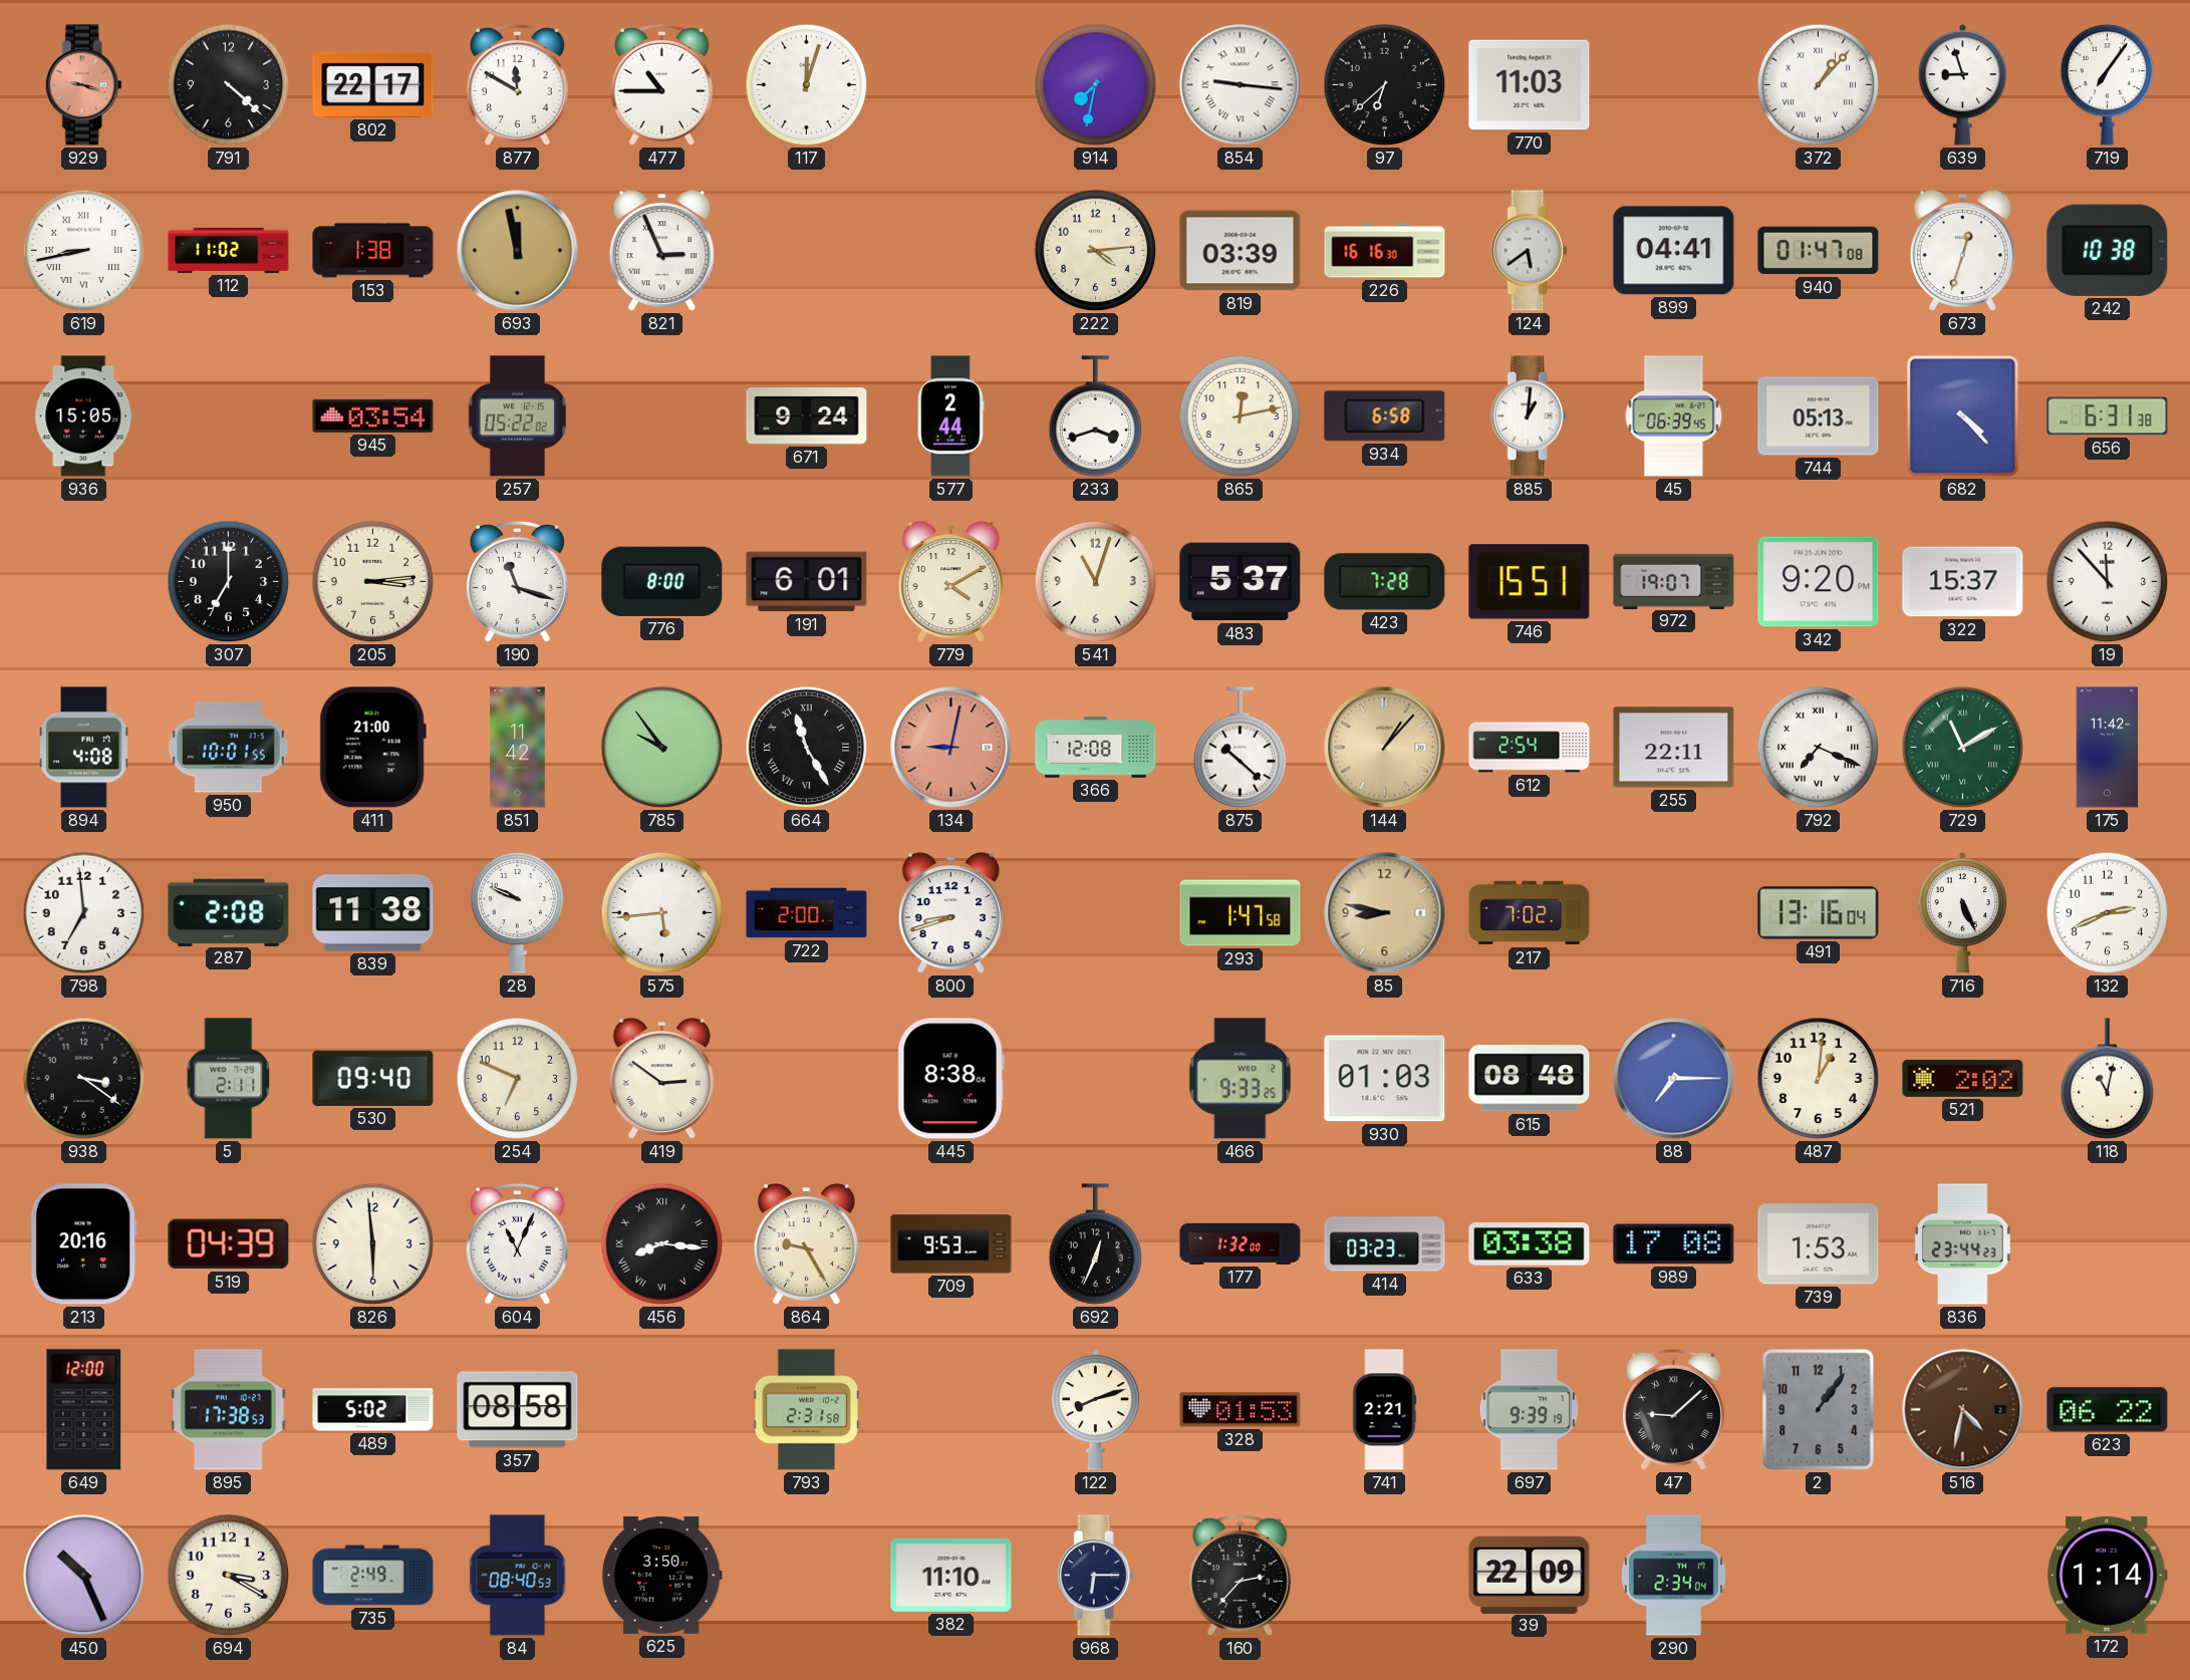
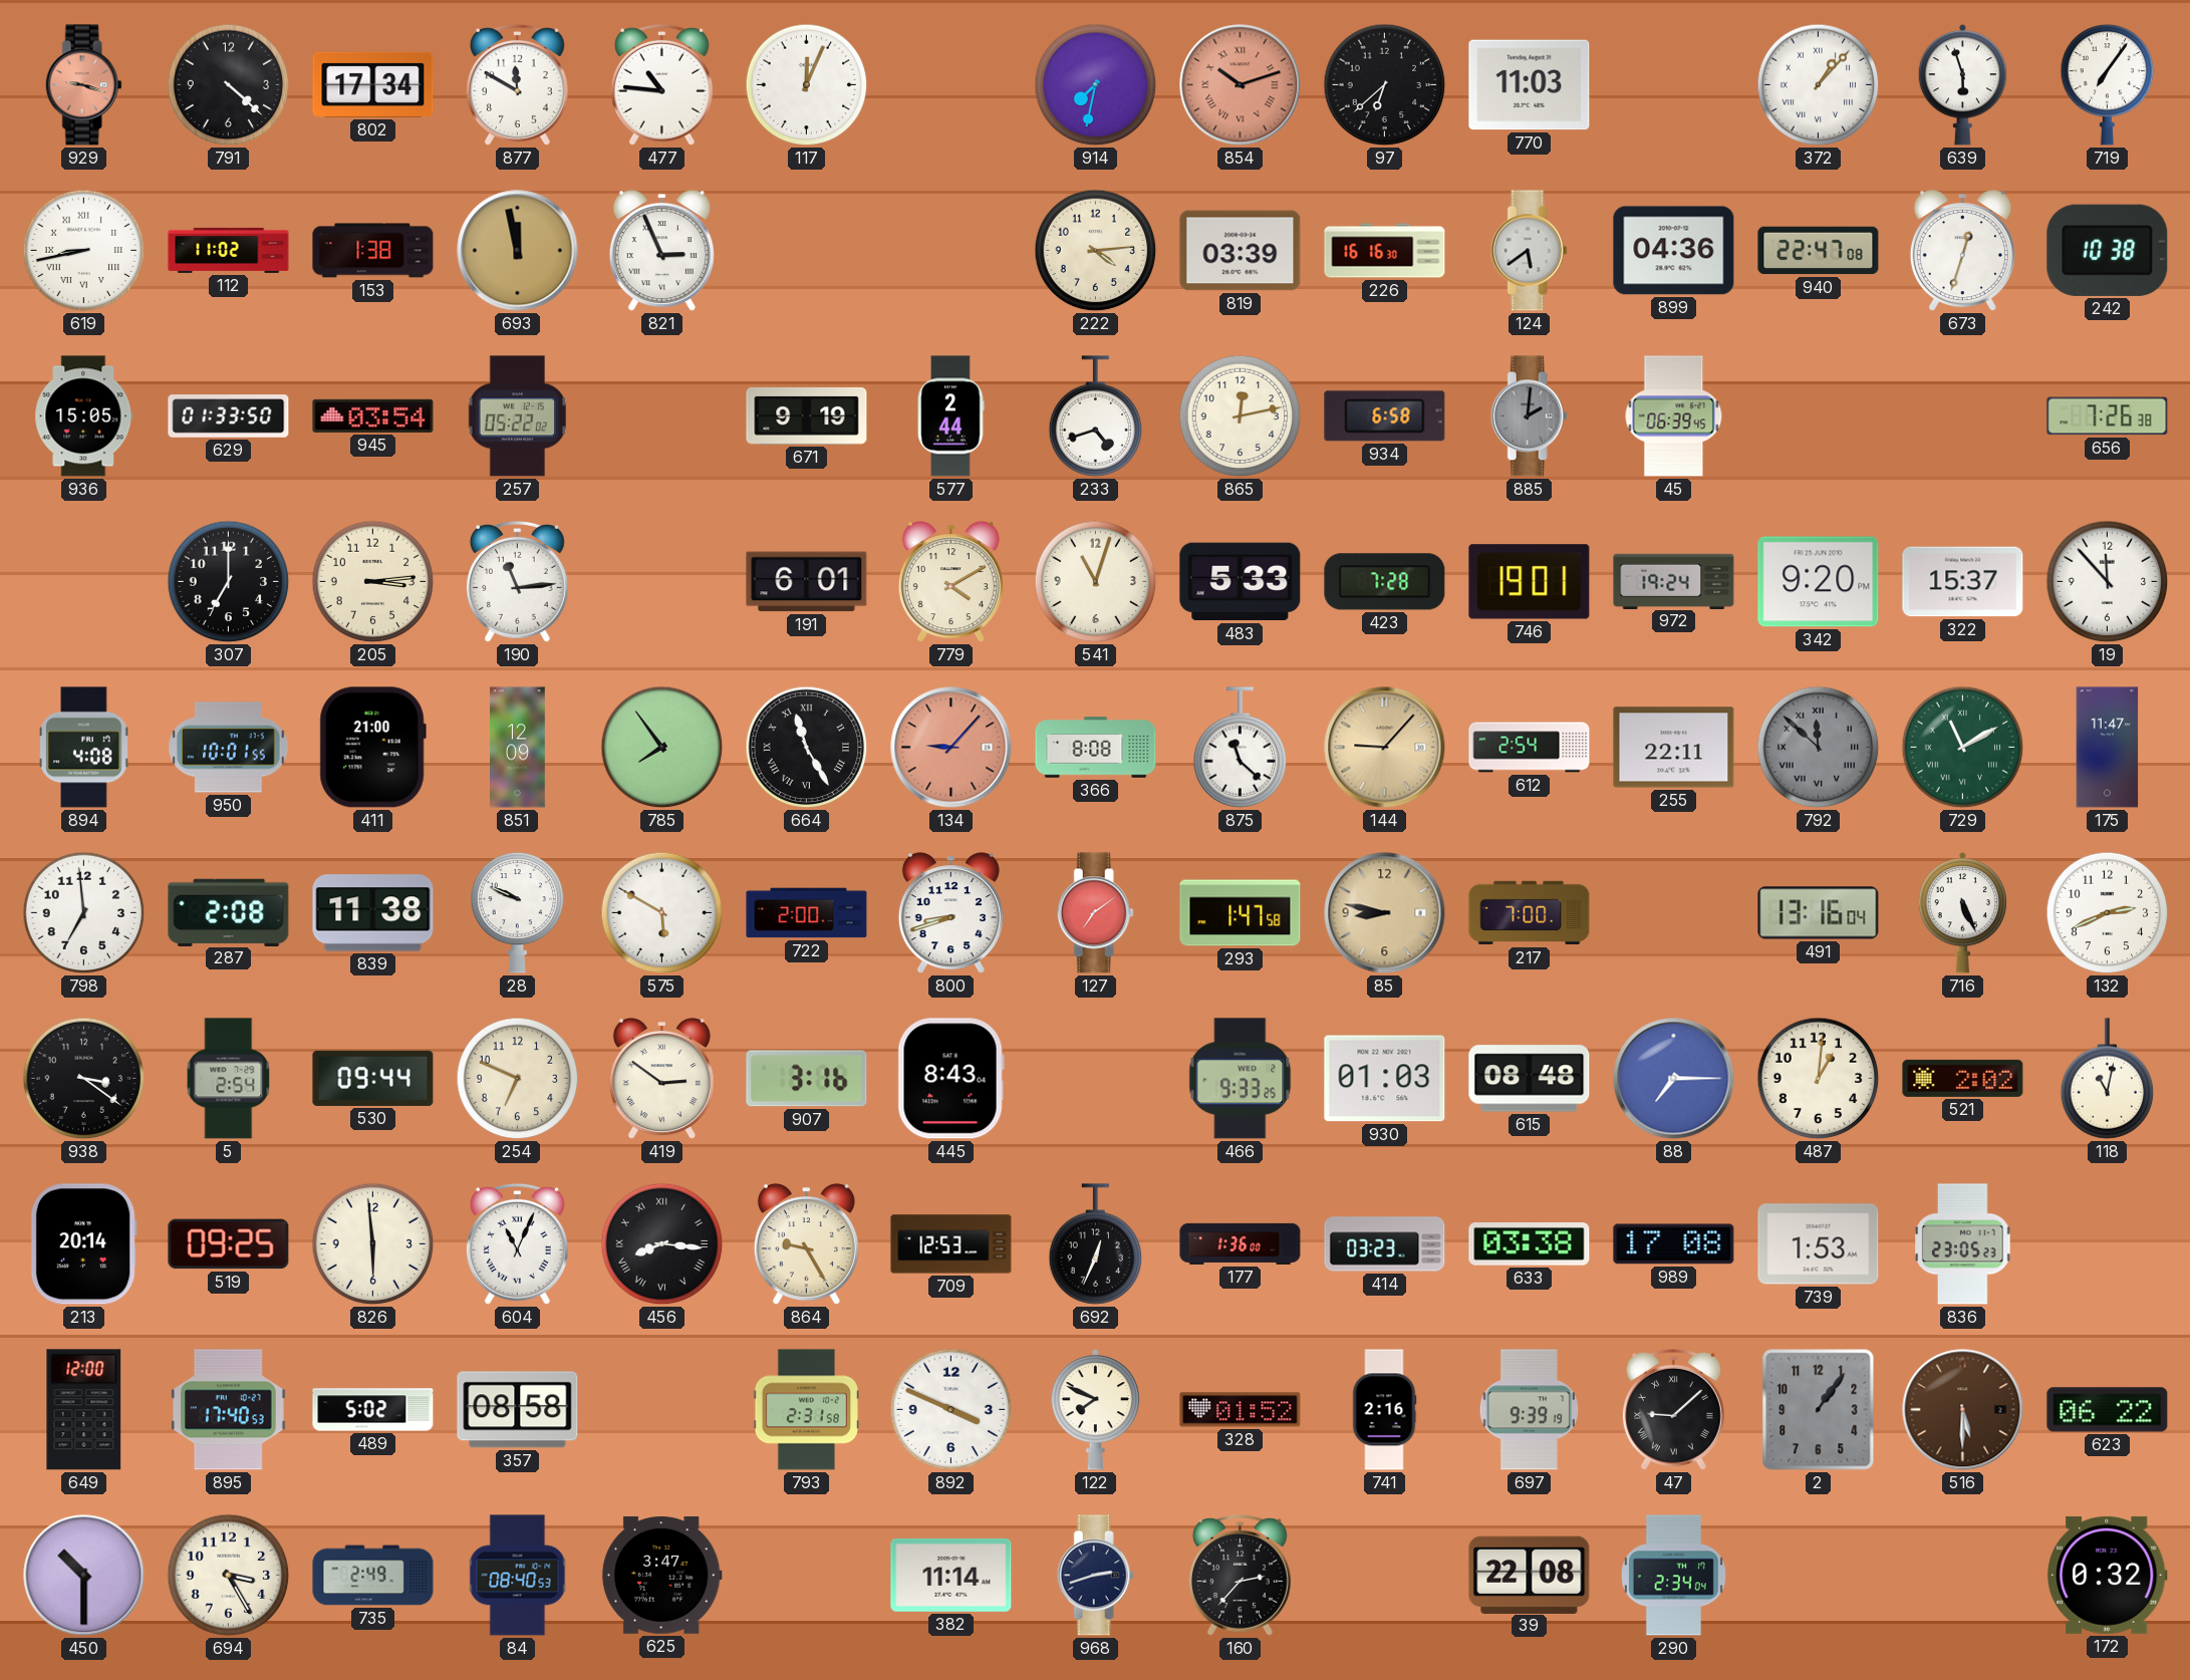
802: 22:17 -> 17:34 (373, 84)
477: 10:45 -> 10:46 (661, 84)
117: 12:03 -> 12:04 (807, 85)
854: 9:16 -> 10:12 (1241, 85)
854 dial: white -> salmon (1241, 85)
639: 8:57 -> 5:57 (1963, 84)
899: 04:41 -> 04:36 (1674, 251)
940: 01:47 -> 22:47 (1819, 251)
629: none -> 01:33 (229, 416)
671: 9:24 -> 9:19 (807, 415)
233: 3:42 -> 4:42 (1096, 416)
885: 1:01 -> 2:01 (1529, 416)
885 dial: white -> grey (1529, 416)
744: 05:13 -> none (1819, 416)
682: 4:23 -> none (1963, 416)
656: 6:31 -> 7:26 (2108, 416)
190: 11:18 -> 11:14 (517, 581)
776: 8:00 -> none (662, 581)
483: 5:37 -> 5:33 (1241, 582)
746: 15:51 -> 19:01 (1530, 582)
972: 19:07 -> 19:24 (1674, 581)
851: 11:42 -> 12:09 (518, 748)
785: 9:54 -> 7:54 (662, 748)
134: 9:02 -> 9:07 (951, 748)
366: 12:08 -> 8:08 (1096, 748)
875: 10:22 -> 11:22 (1241, 748)
144: 1:07 -> 9:07 (1385, 748)
792: 7:19 -> 11:52 (1819, 748)
792 dial: white -> grey (1819, 748)
175: 11:42 -> 11:47 (2108, 748)
575: 5:44 -> 5:50 (662, 913)
127: none -> 7:09 (1095, 913)
217: 7:02 -> 7:00 (1530, 913)
5: 2:11 -> 2:54 (229, 1079)
530: 09:40 -> 09:44 (373, 1078)
907: none -> 3:16 (807, 1079)
445: 8:38 -> 8:43 (950, 1079)
213: 20:16 -> 20:14 (83, 1244)
519: 04:39 -> 09:25 (229, 1244)
709: 9:53 -> 12:53 (951, 1244)
177: 1:32 -> 1:36 (1241, 1243)
836: 23:44 -> 23:05 (1963, 1244)
895: 17:38 -> 17:40 (228, 1410)
892: none -> 3:49 (951, 1410)
122: 8:12 -> 7:49 (1096, 1409)
328: 01:53 -> 01:52 (1241, 1410)
741: 2:21 -> 2:16 (1384, 1410)
516: 4:32 -> 5:30 (1963, 1410)
450: 10:26 -> 10:30 (84, 1576)
694: 3:20 -> 3:25 (229, 1576)
625: 3:50 -> 3:47 (661, 1575)
382: 11:10 -> 11:14 (951, 1575)
968: 6:15 -> 2:42 (1095, 1576)
39: 22:09 -> 22:08 (1530, 1575)
172: 1:14 -> 0:32 (2107, 1575)
